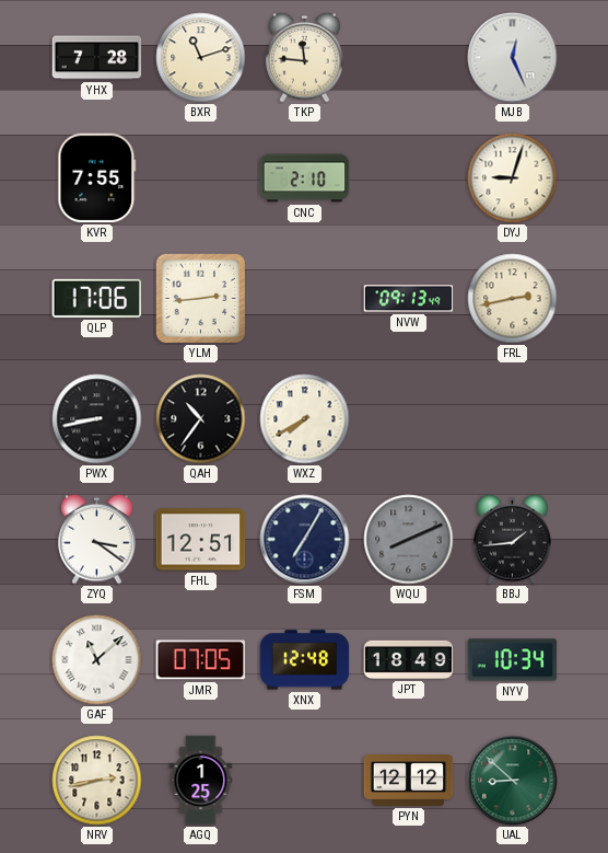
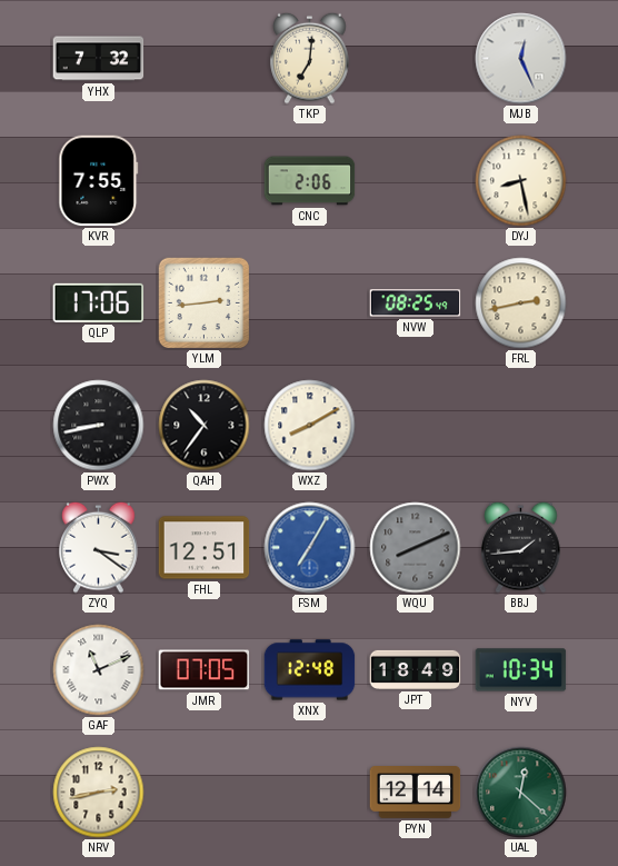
YHX: 7:28 -> 7:32 (99, 59)
BXR: 11:12 -> none (201, 58)
TKP: 11:46 -> 7:01 (310, 58)
CNC: 2:10 -> 2:06 (310, 181)
DYJ: 9:03 -> 8:28 (521, 181)
NVW: 09:13 -> 08:25 (416, 303)
WXZ: 7:40 -> 8:10 (310, 426)
FSM dial: navy -> blue (310, 548)
GAF: 11:08 -> 11:11 (99, 670)
AGQ: 1:25 -> none (201, 781)
PYN: 12:12 -> 12:14 (416, 793)
UAL: 8:52 -> 12:22 (521, 793)
